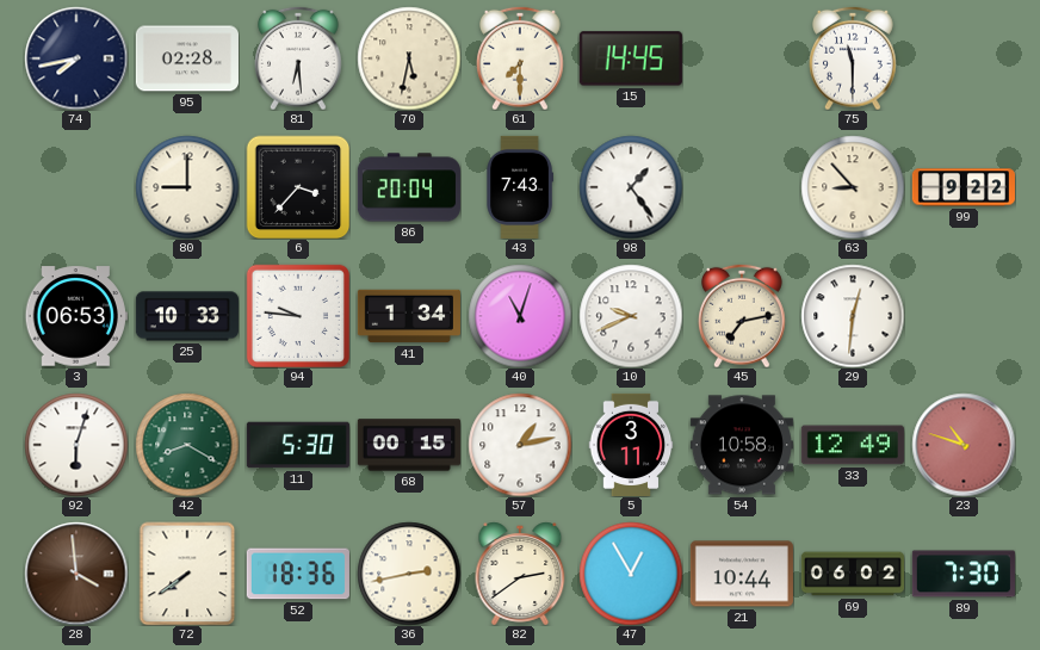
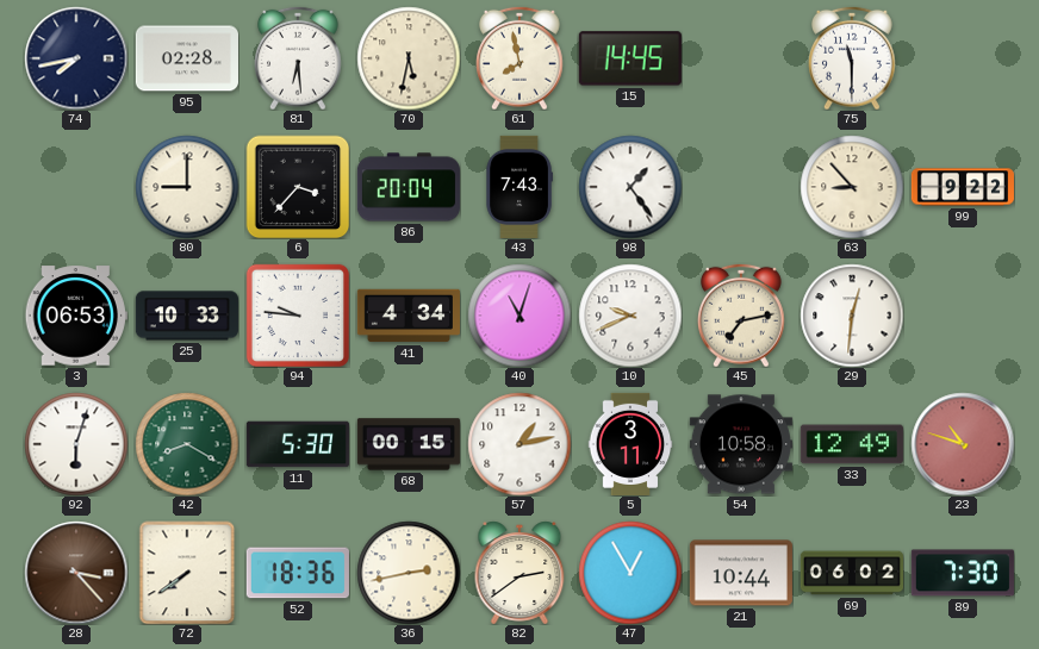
61: 7:30 -> 7:58 (521, 58)
41: 1:34 -> 4:34 (409, 316)
28: 3:59 -> 3:23 (76, 573)
